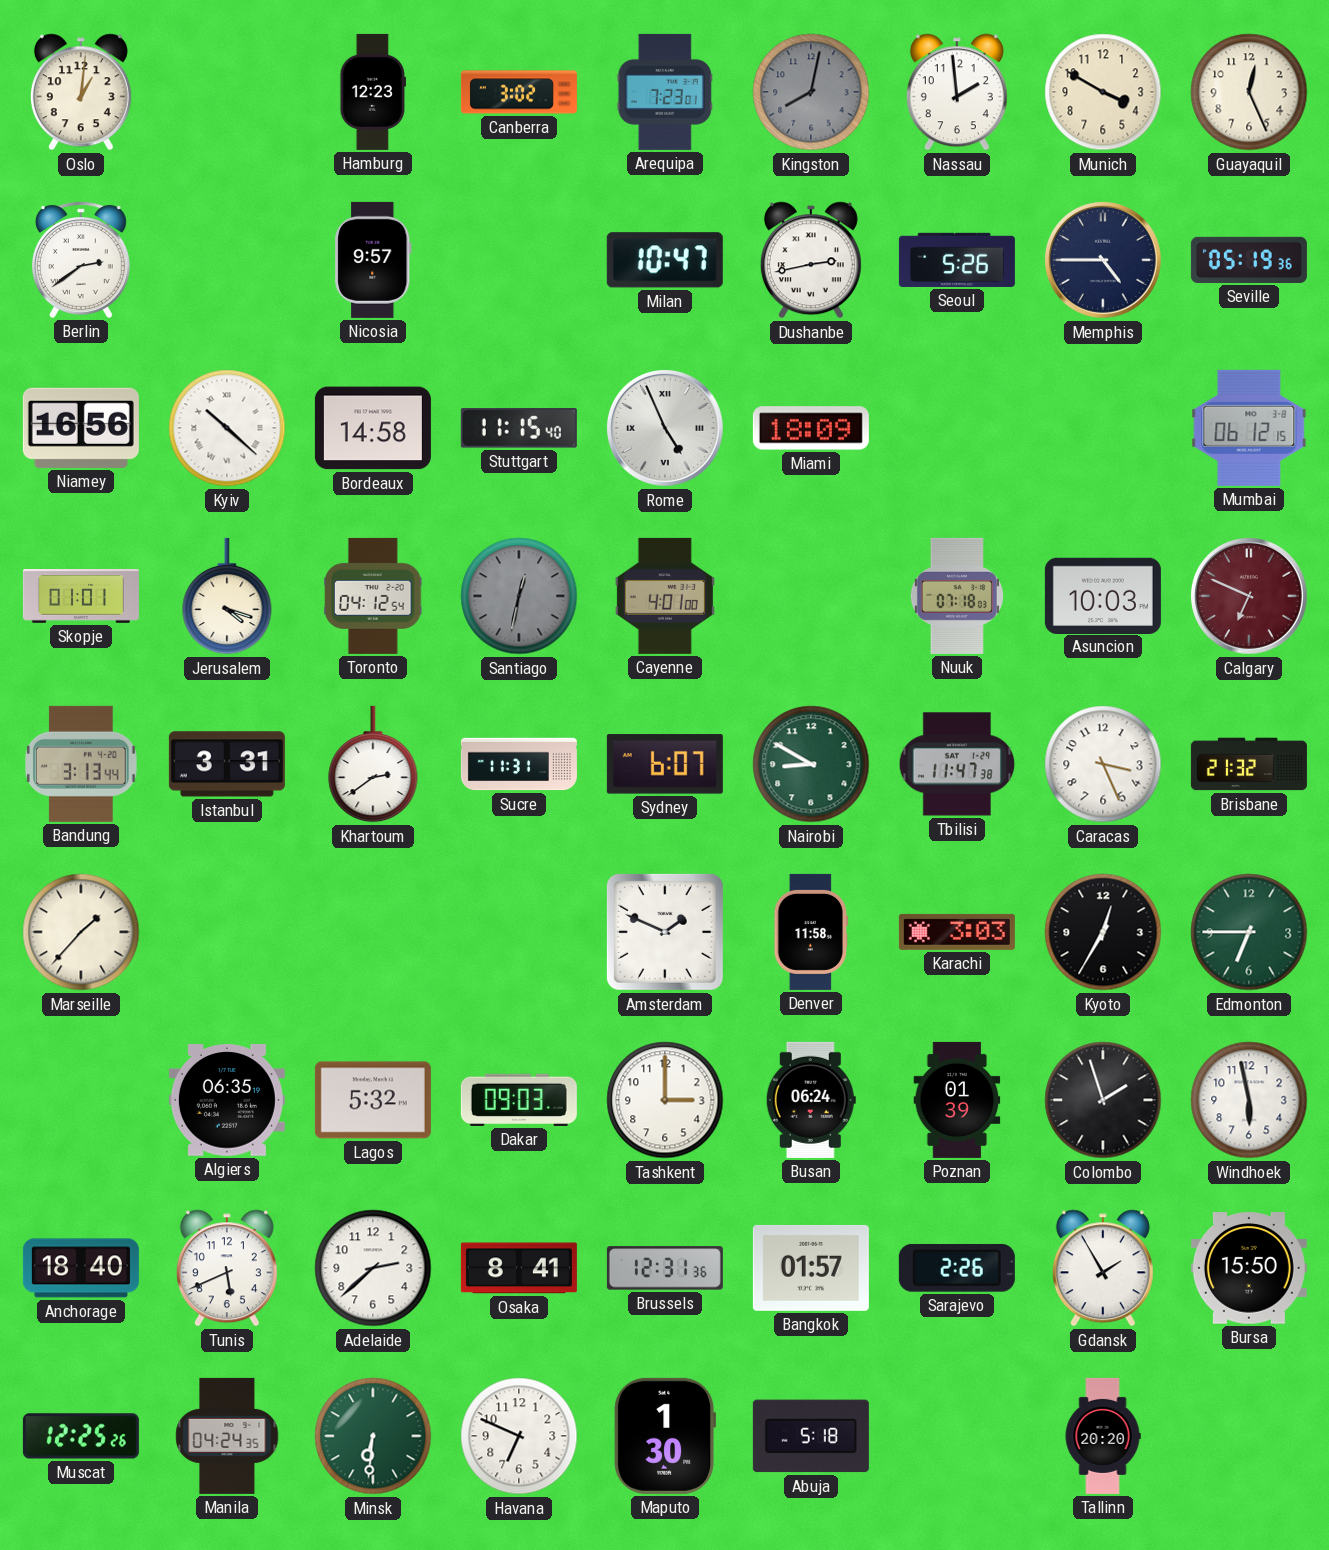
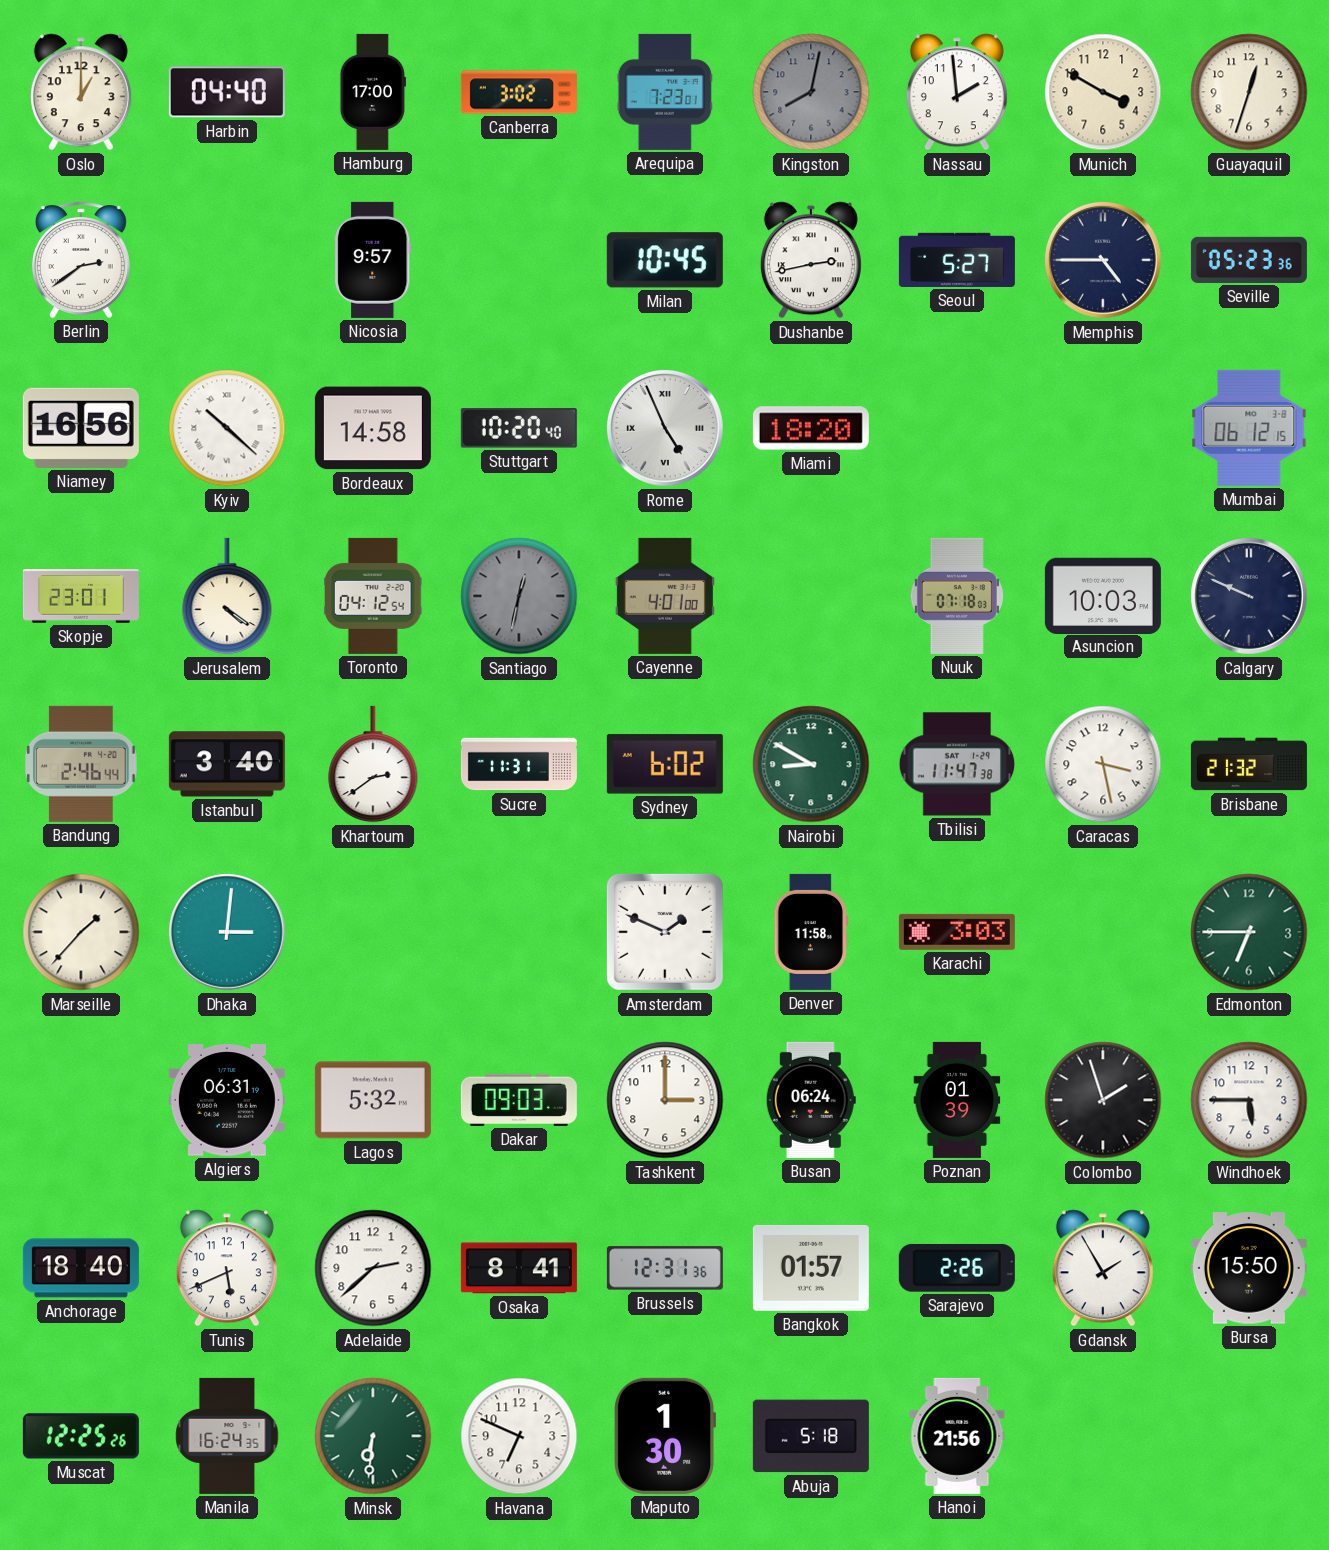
Oslo: 1:01 -> 1:00 (81, 92)
Harbin: none -> 04:40 (227, 92)
Hamburg: 12:23 -> 17:00 (372, 92)
Guayaquil: 12:26 -> 12:33 (1249, 92)
Milan: 10:47 -> 10:45 (665, 260)
Seoul: 5:26 -> 5:27 (957, 260)
Seville: 05:19 -> 05:23 (1249, 260)
Stuttgart: 11:15 -> 10:20 (519, 428)
Miami: 18:09 -> 18:20 (811, 428)
Skopje: 01:01 -> 23:01 (81, 597)
Jerusalem: 4:18 -> 4:21 (227, 596)
Calgary: 6:49 -> 9:49 (1249, 596)
Calgary dial: burgundy -> navy (1249, 596)
Bandung: 3:13 -> 2:46 (82, 764)
Istanbul: 3:31 -> 3:40 (227, 764)
Sydney: 6:07 -> 6:02 (665, 764)
Caracas: 3:26 -> 3:28 (1103, 764)
Dhaka: none -> 3:01 (227, 932)
Kyoto: 12:35 -> none (1103, 932)
Algiers: 06:35 -> 06:31 (227, 1100)
Windhoek: 5:58 -> 5:45 (1249, 1100)
Manila: 04:24 -> 16:24 (227, 1436)
Hanoi: none -> 21:56 (957, 1436)
Tallinn: 20:20 -> none (1103, 1436)
